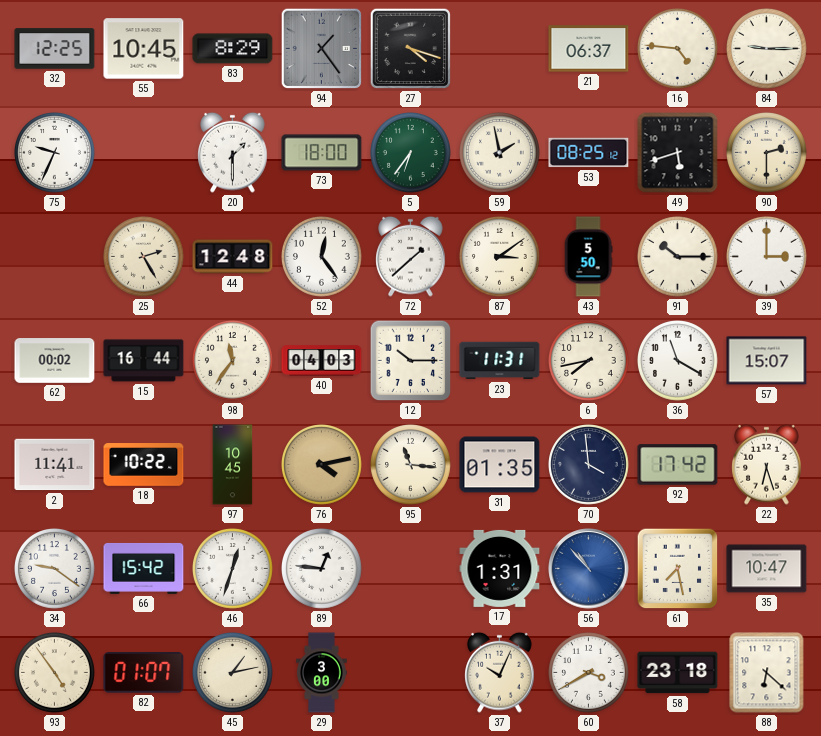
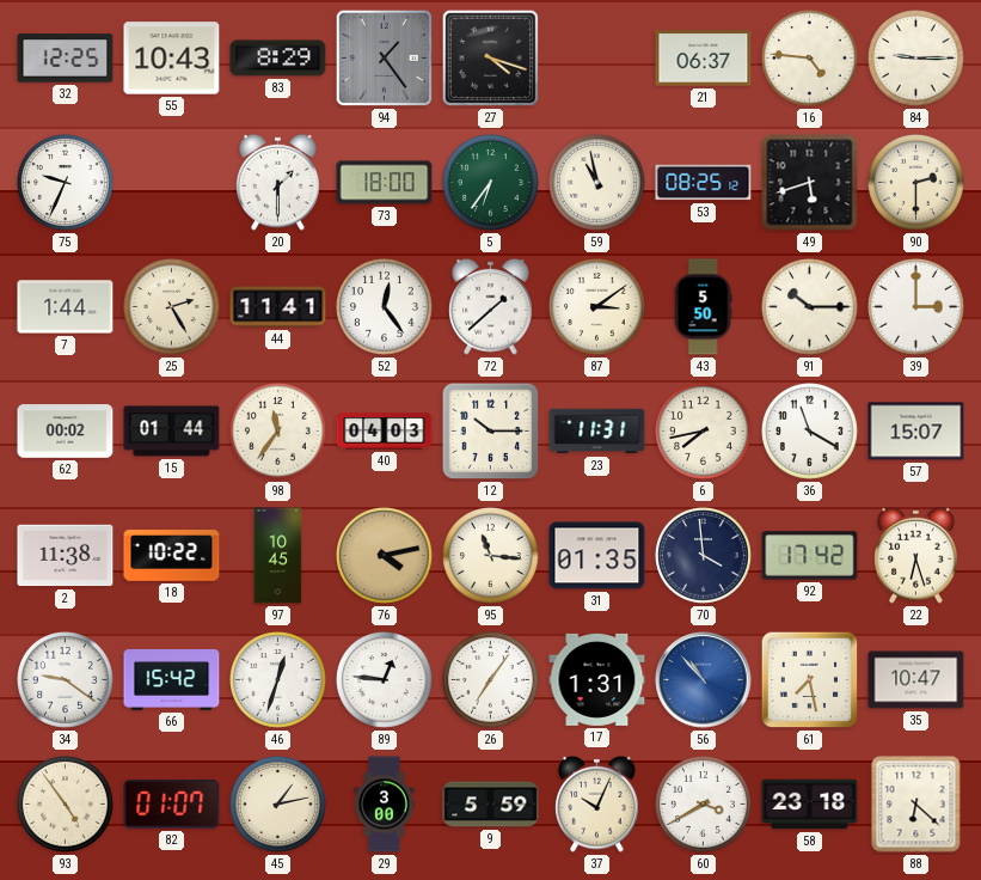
55: 10:45 -> 10:43 (172, 59)
59: 1:58 -> 10:58 (597, 183)
7: none -> 1:44 (66, 307)
44: 12:48 -> 11:41 (278, 307)
15: 16:44 -> 01:44 (172, 432)
2: 11:41 -> 11:38 (66, 556)
26: none -> 7:06 (491, 680)
9: none -> 5:59 (491, 805)
